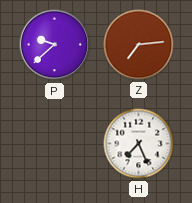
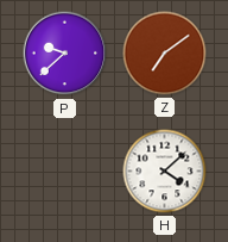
Z: 7:14 -> 7:09 (165, 54)
H: 7:26 -> 4:08 (165, 172)
